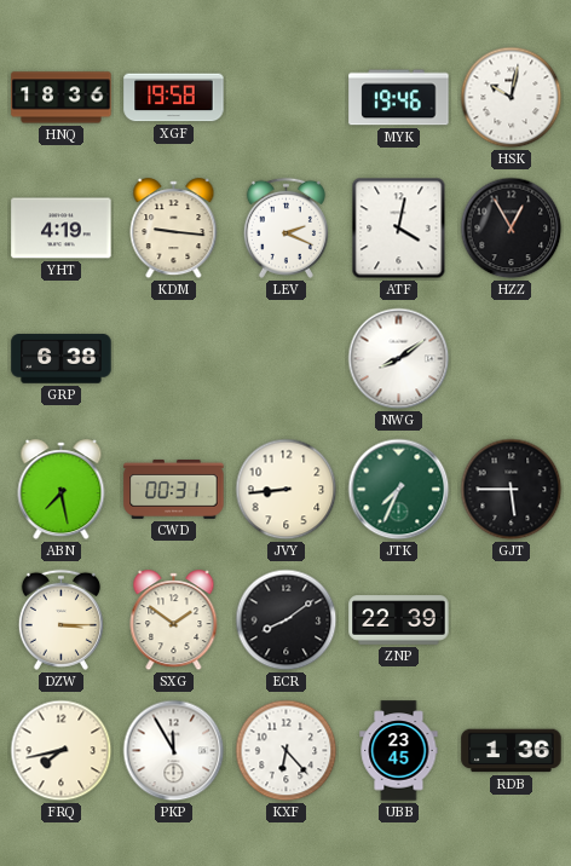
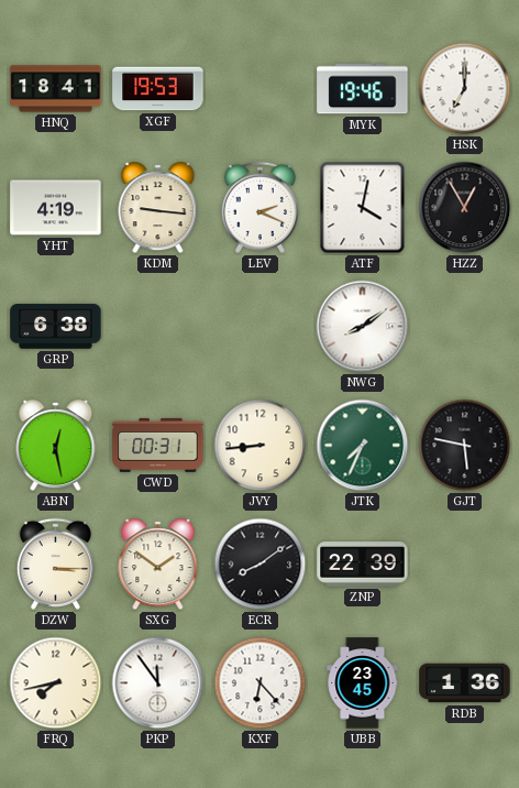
HNQ: 18:36 -> 18:41 (56, 89)
XGF: 19:58 -> 19:53 (158, 89)
HSK: 10:02 -> 7:00 (465, 89)
ABN: 7:28 -> 12:28 (56, 446)
GJT: 5:45 -> 5:47 (465, 446)
PKP: 11:55 -> 11:54 (158, 683)
